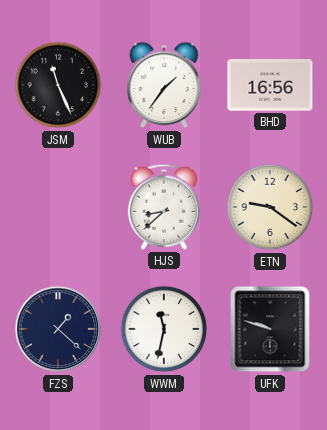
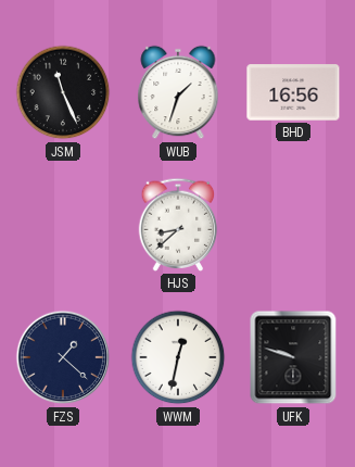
WUB: 1:36 -> 1:33 (178, 92)
ETN: 9:21 -> none (270, 207)
WWM: 11:32 -> 12:32 (178, 357)
